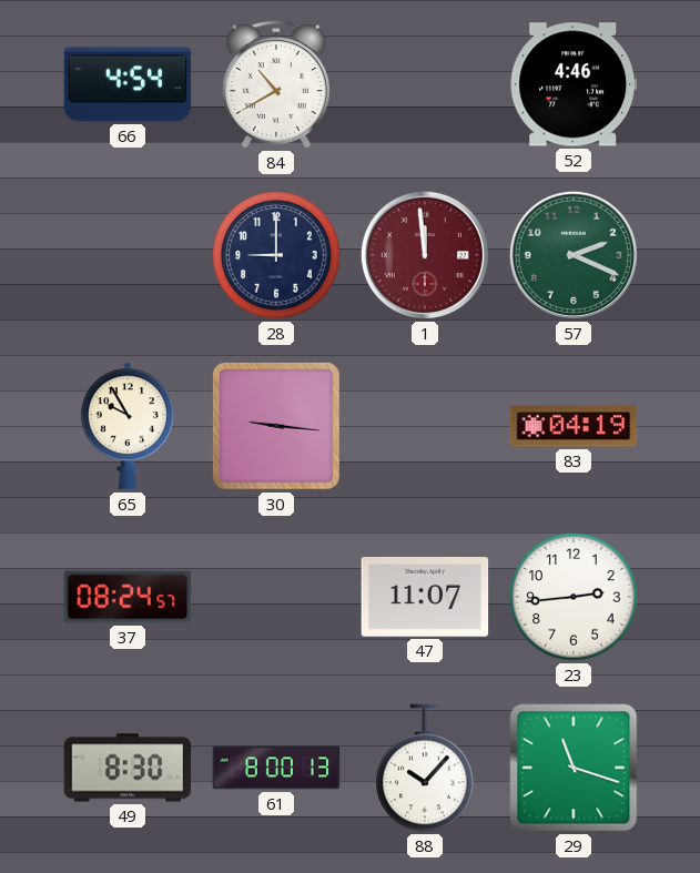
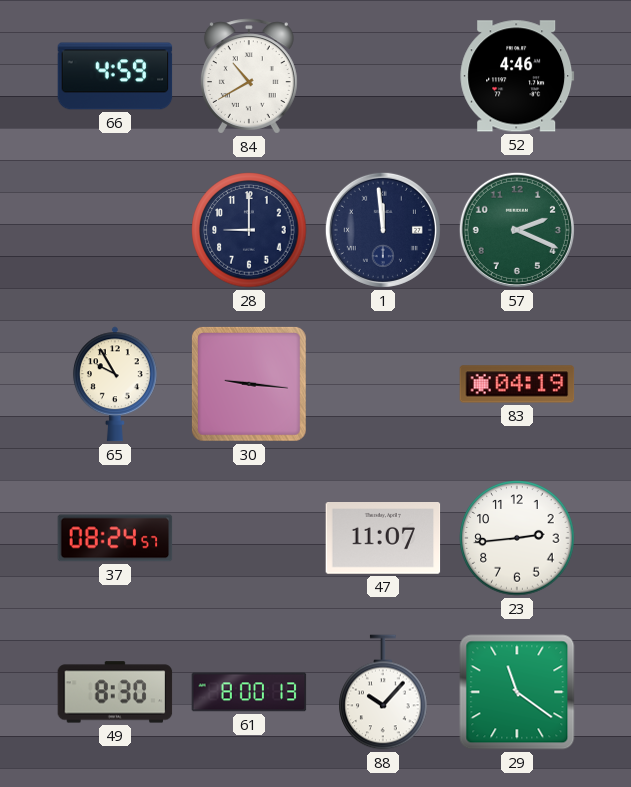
66: 4:54 -> 4:59 (115, 76)
1 dial: burgundy -> navy (383, 230)
29: 11:18 -> 11:21 (517, 692)
